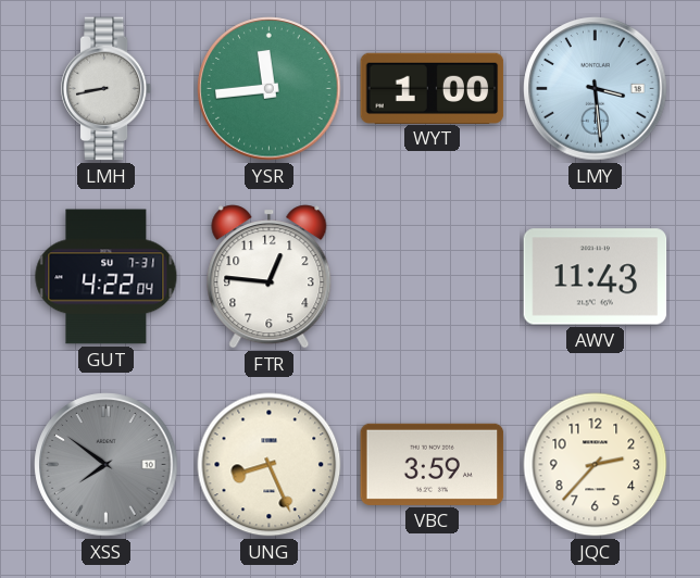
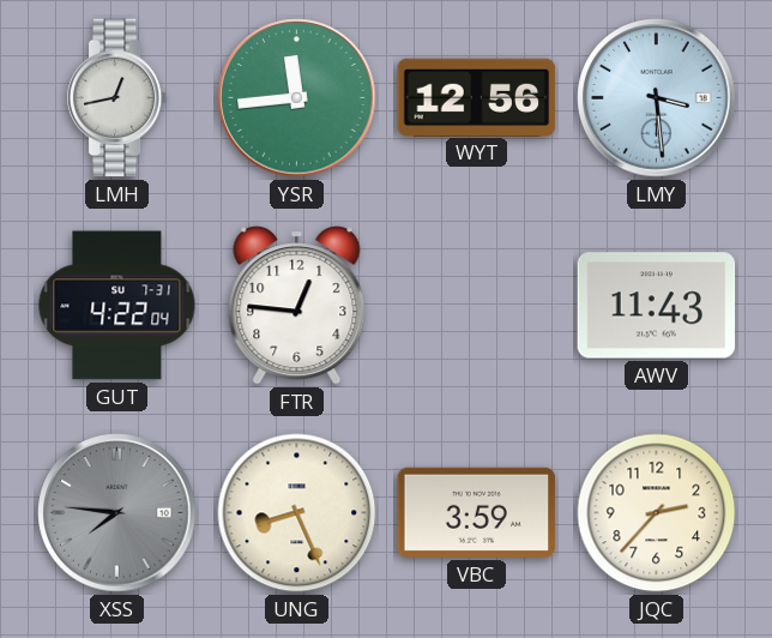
LMH: 8:43 -> 12:43 (117, 98)
WYT: 1:00 -> 12:56 (477, 97)
XSS: 7:51 -> 7:46 (117, 513)
